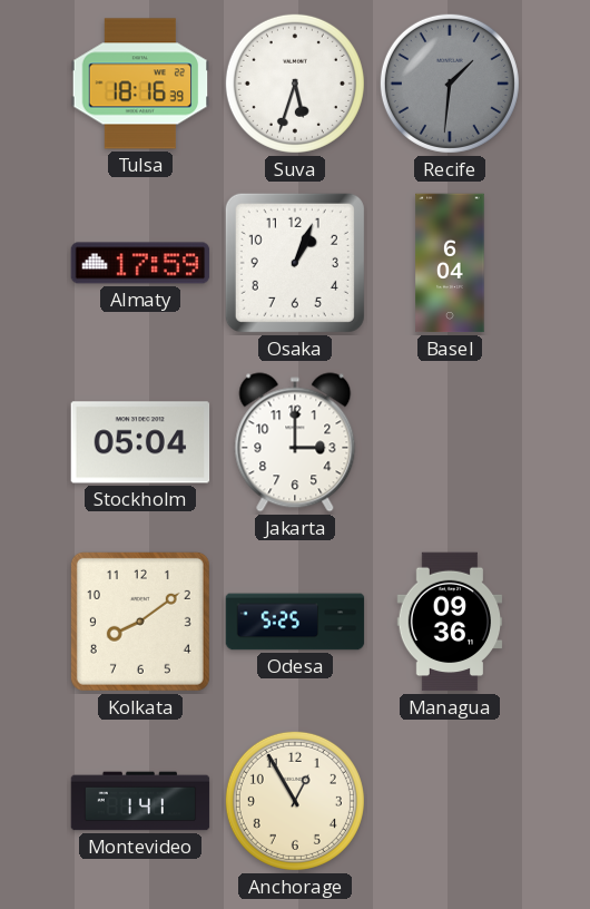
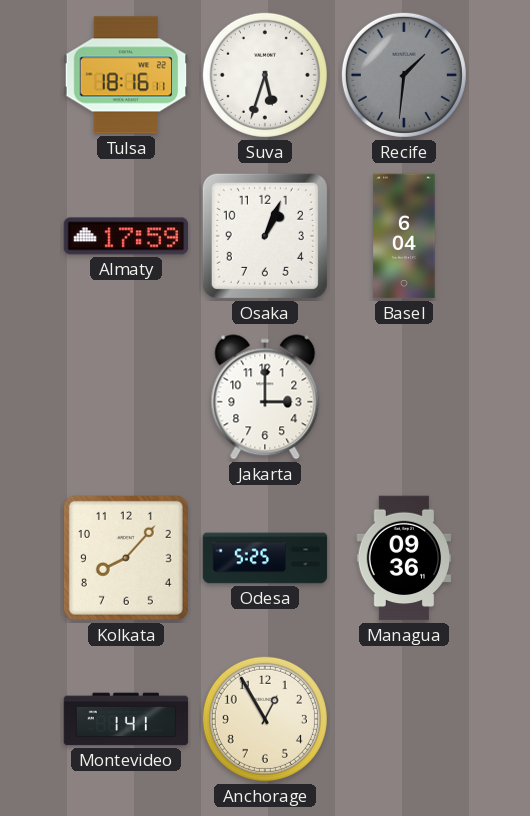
Tulsa: 18:16:39 -> 18:16:11 (126, 75)
Stockholm: 05:04 -> none (140, 442)
Kolkata: 8:09 -> 8:07 (126, 558)
